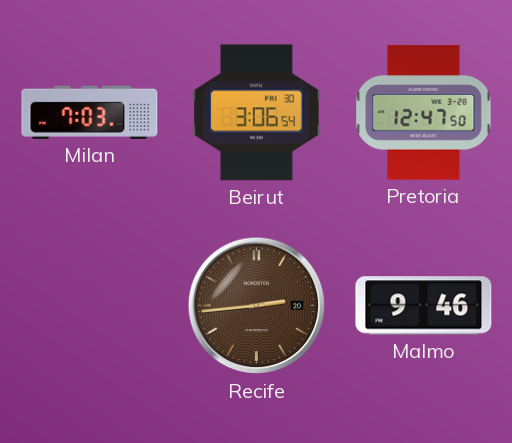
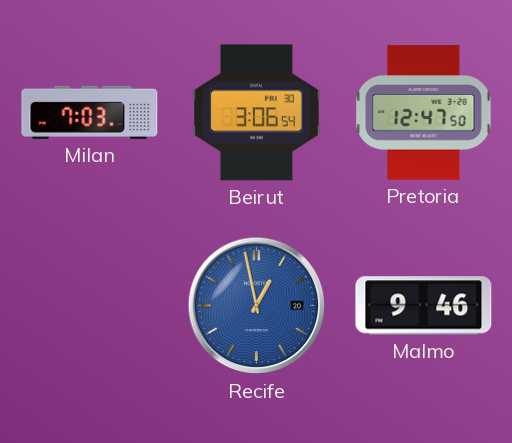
Recife: 2:44 -> 12:58 (257, 306)
Recife dial: brown -> blue (257, 306)
